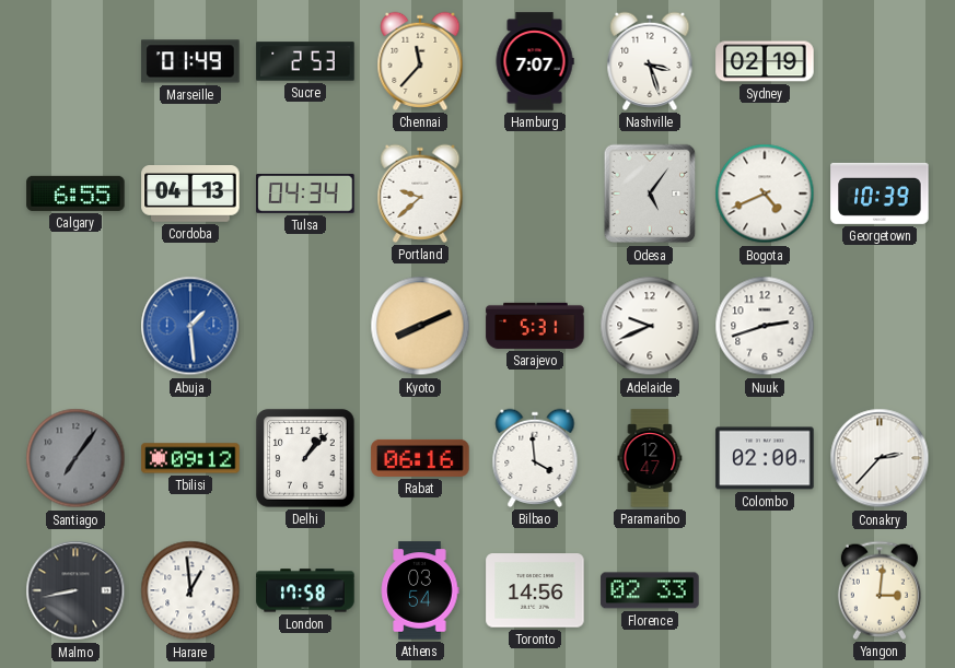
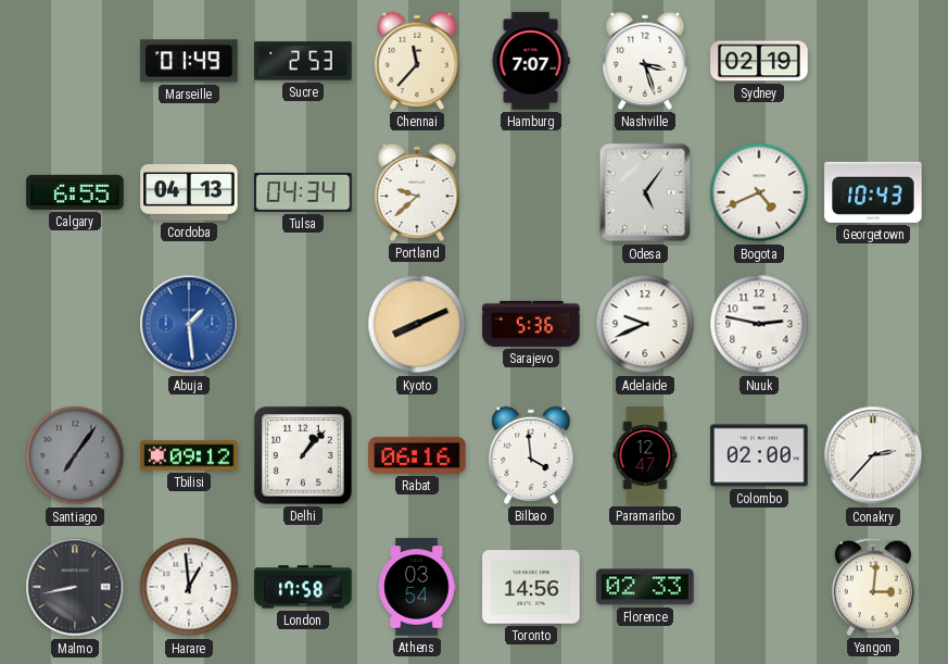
Georgetown: 10:39 -> 10:43 (873, 192)
Sarajevo: 5:31 -> 5:36 (531, 324)
Nuuk: 2:42 -> 2:47 (759, 324)
